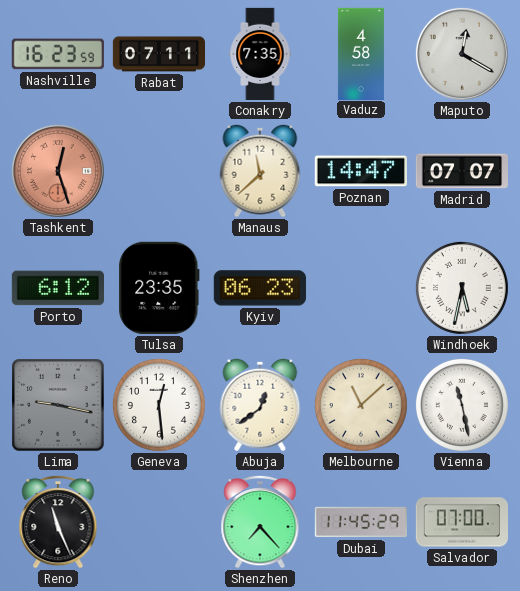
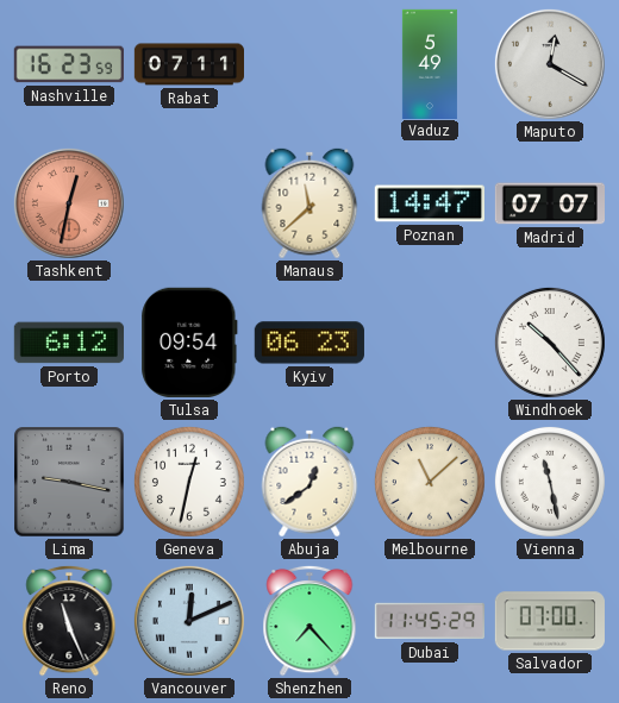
Conakry: 7:35 -> none (260, 54)
Vaduz: 4:58 -> 5:49 (430, 63)
Tashkent: 12:27 -> 12:32 (69, 203)
Tulsa: 23:35 -> 09:54 (189, 343)
Windhoek: 5:32 -> 10:23 (550, 343)
Geneva: 12:29 -> 12:32 (189, 482)
Vancouver: none -> 12:11 (189, 621)
